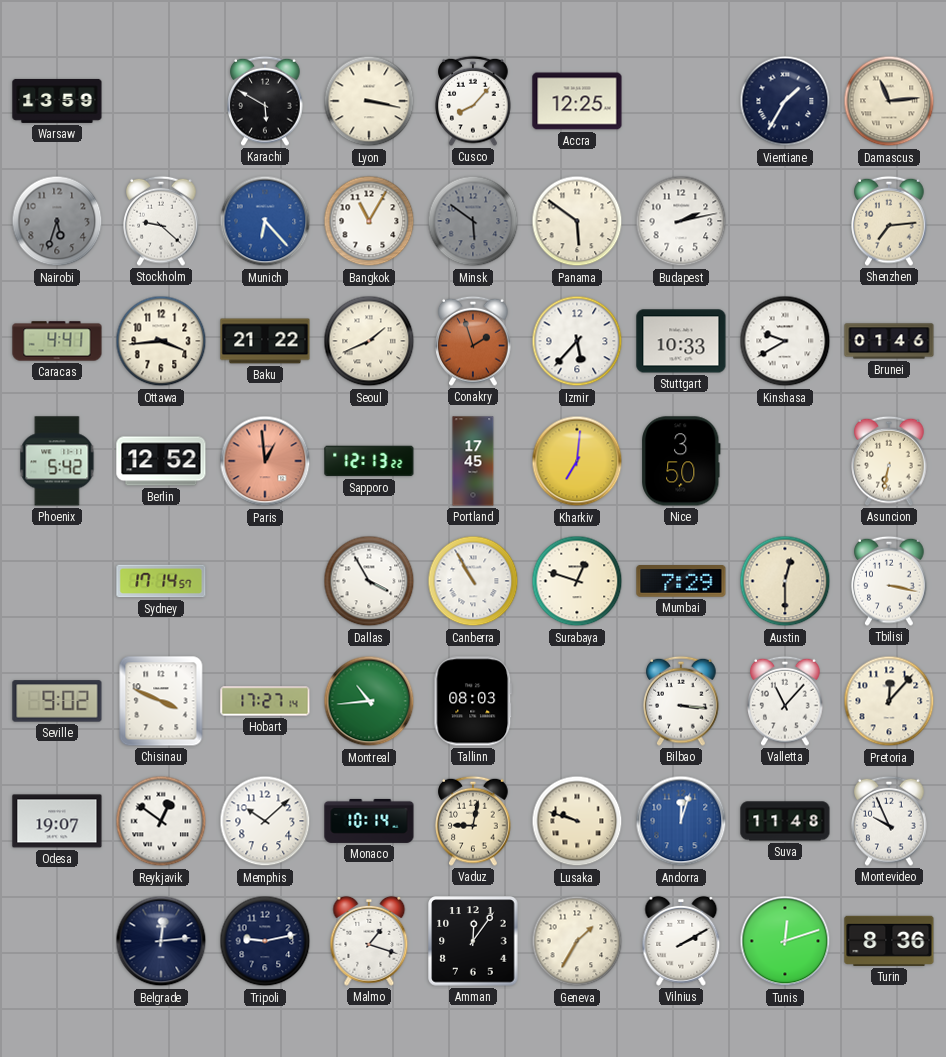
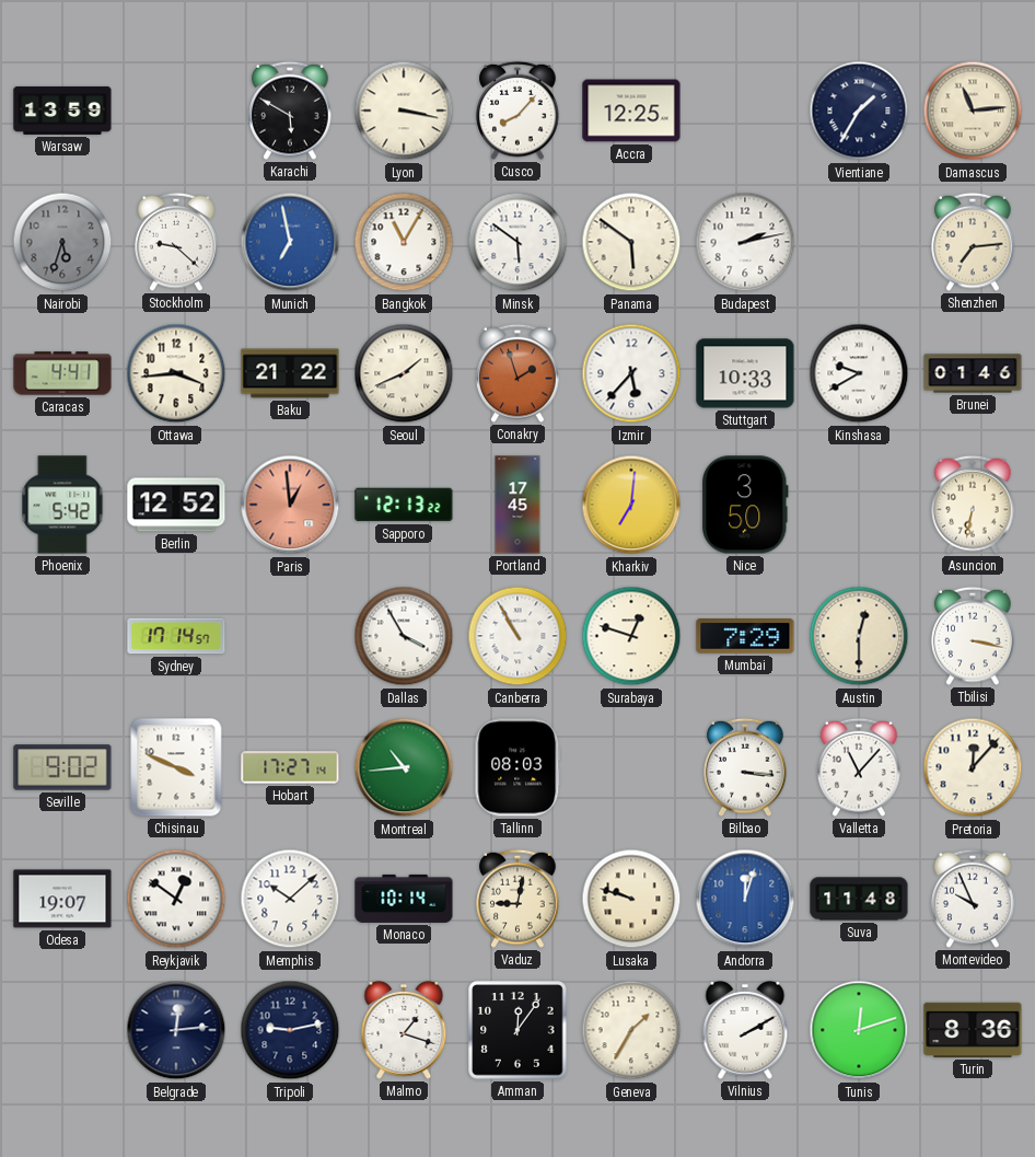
Munich: 6:23 -> 6:58 (290, 242)
Minsk dial: grey -> white (517, 242)
